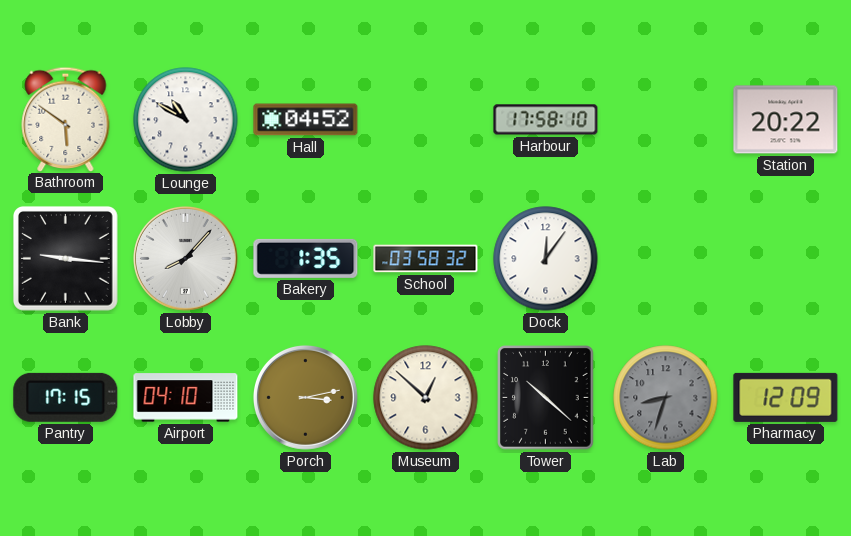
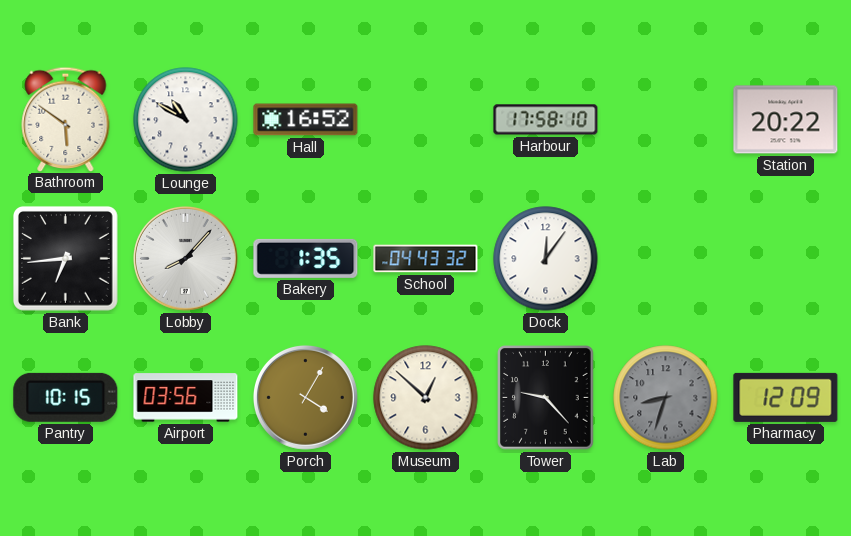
Hall: 04:52 -> 16:52 (306, 120)
Bank: 9:16 -> 6:44 (65, 258)
School: 03:58 -> 04:43 (426, 259)
Pantry: 17:15 -> 10:15 (66, 397)
Airport: 04:10 -> 03:56 (186, 398)
Porch: 3:13 -> 4:05 (305, 397)
Tower: 10:22 -> 9:23 (546, 398)
